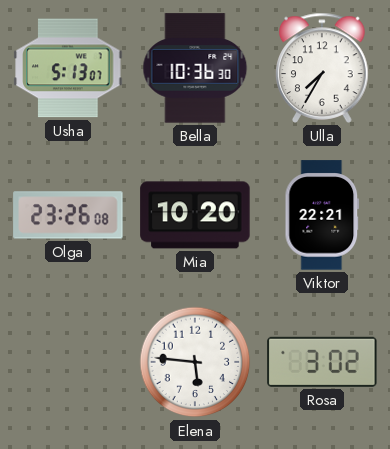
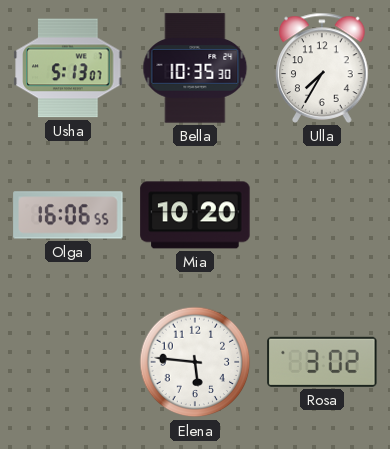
Bella: 10:36 -> 10:35 (195, 68)
Olga: 23:26 -> 16:06 (68, 215)
Viktor: 22:21 -> none (322, 215)
